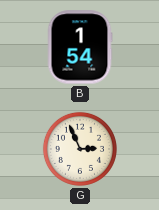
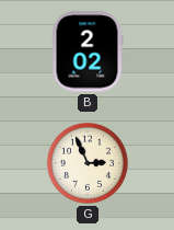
B: 1:54 -> 2:02 (88, 51)
